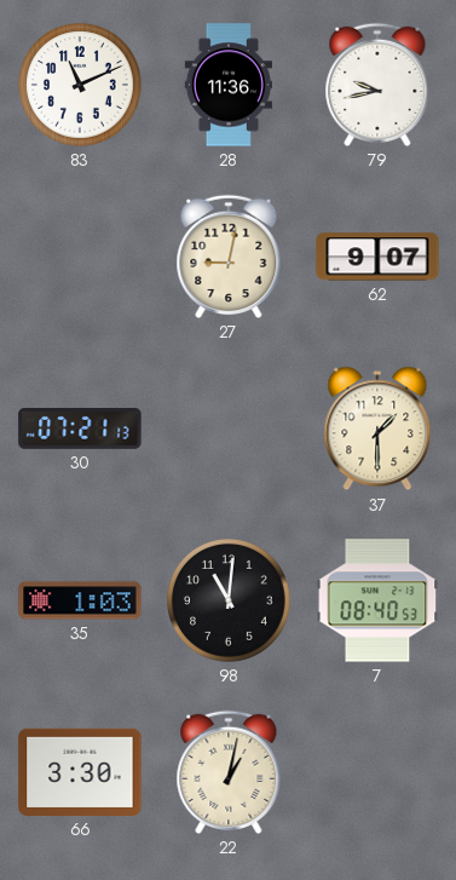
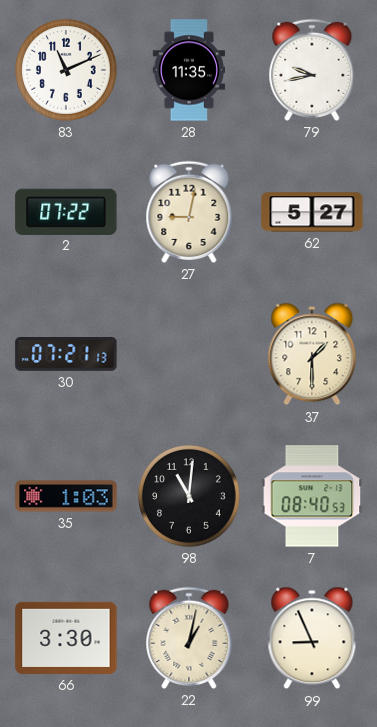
28: 11:36 -> 11:35 (188, 70)
2: none -> 07:22 (66, 211)
62: 9:07 -> 5:27 (312, 212)
99: none -> 8:56 (312, 638)
